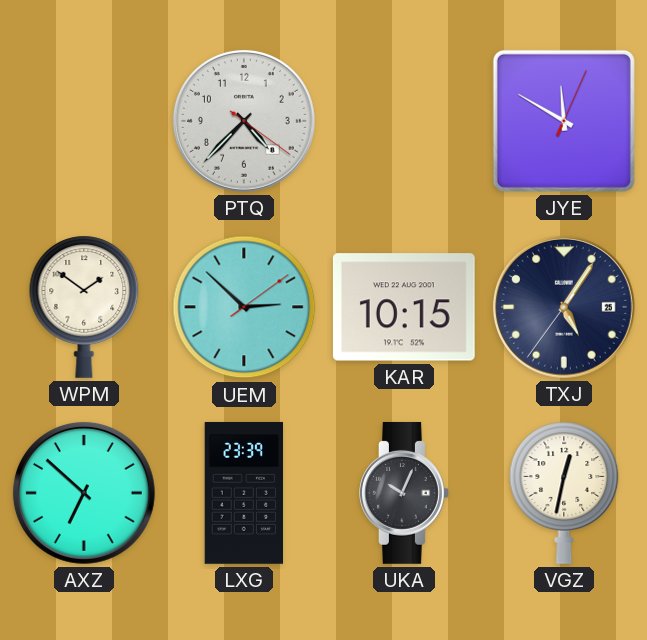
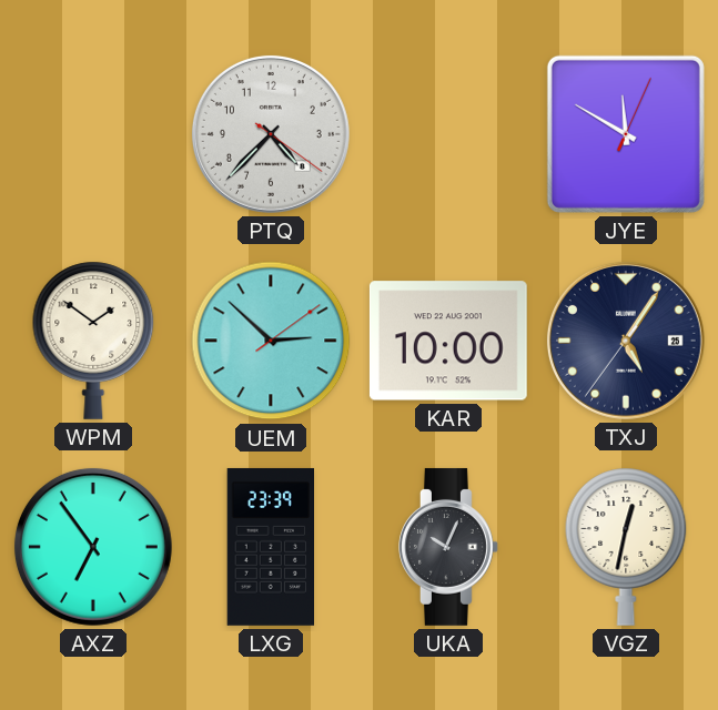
KAR: 10:15 -> 10:00 (448, 341)
AXZ: 6:52 -> 6:54 (93, 547)
